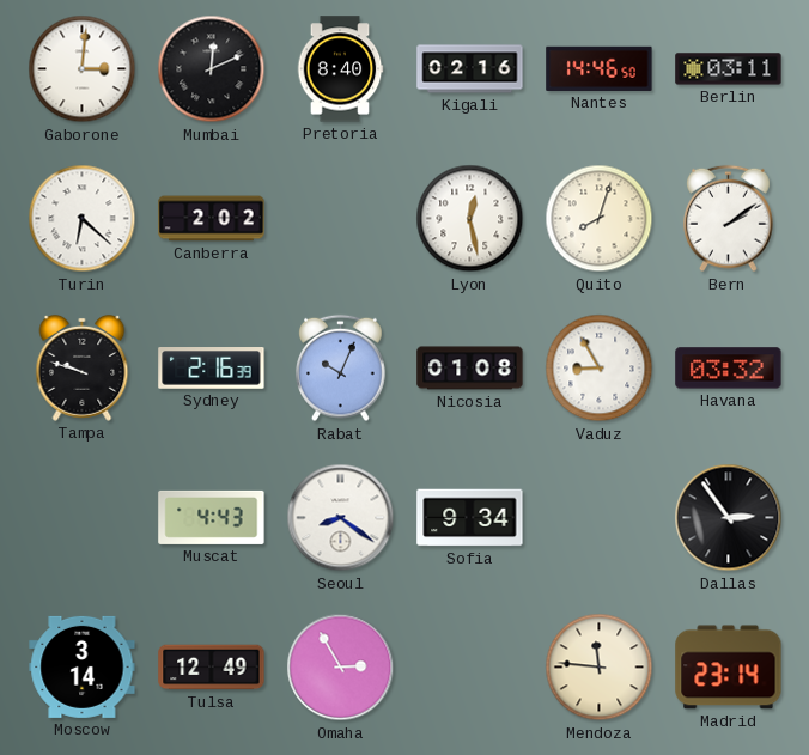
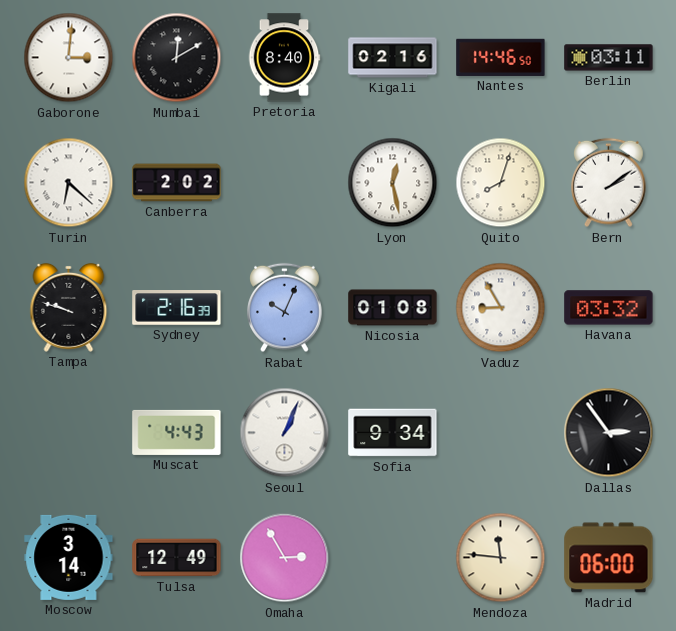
Mumbai: 12:11 -> 12:10 (177, 58)
Seoul: 8:21 -> 1:04 (285, 433)
Madrid: 23:14 -> 06:00 (609, 558)
